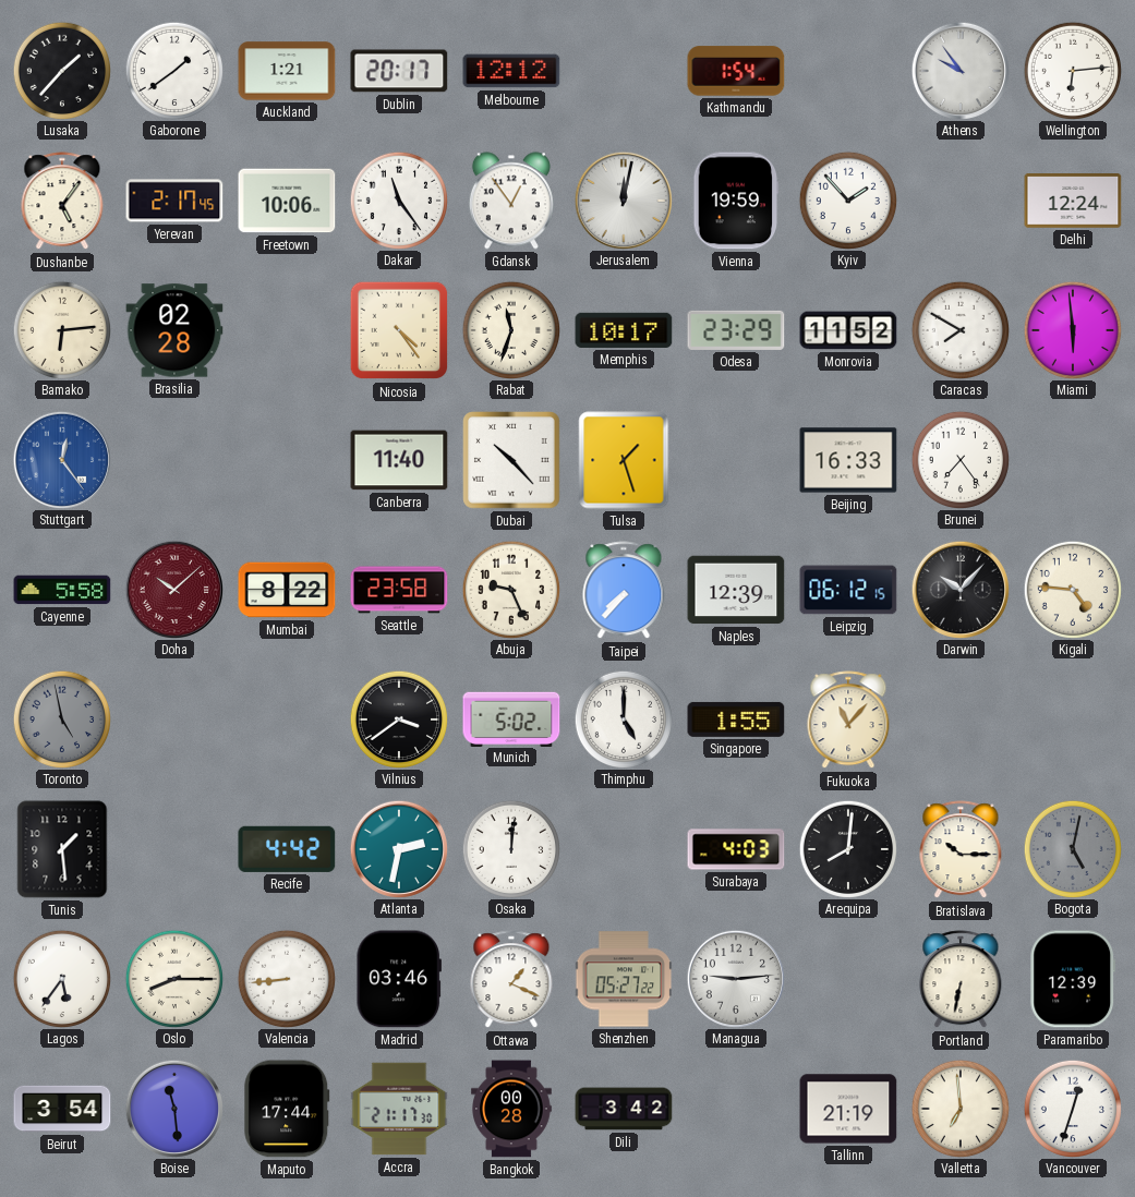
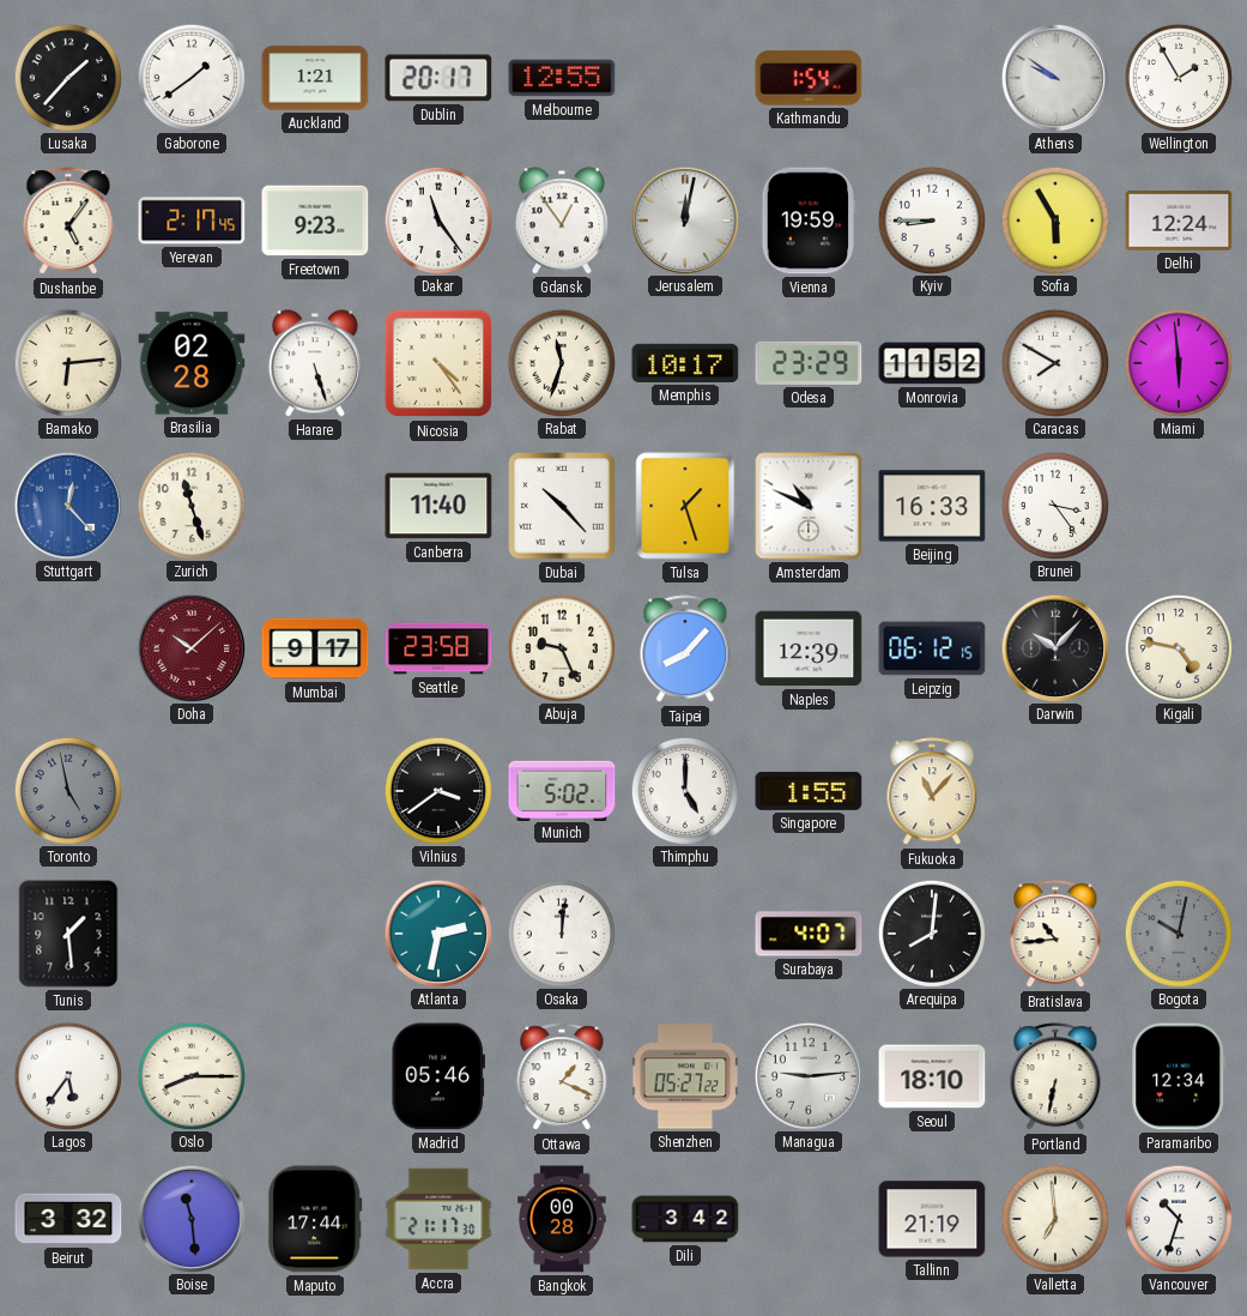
Melbourne: 12:12 -> 12:55 (562, 78)
Athens: 9:54 -> 9:51 (1054, 77)
Wellington: 6:14 -> 1:55 (1178, 77)
Freetown: 10:06 -> 9:23 (315, 221)
Kyiv: 1:53 -> 8:45 (931, 219)
Sofia: none -> 5:55 (1054, 219)
Harare: none -> 5:27 (315, 363)
Stuttgart: 12:24 -> 12:23 (67, 505)
Zurich: none -> 11:27 (190, 505)
Amsterdam: none -> 10:49 (809, 506)
Brunei: 7:24 -> 3:24 (1054, 505)
Cayenne: 5:58 -> none (62, 590)
Mumbai: 8:22 -> 9:17 (315, 648)
Taipei: 7:37 -> 8:07 (685, 650)
Kigali: 4:46 -> 4:47 (1178, 647)
Recife: 4:42 -> none (287, 849)
Surabaya: 4:03 -> 4:07 (809, 934)
Bratislava: 10:15 -> 10:44 (1055, 935)
Bogota: 5:02 -> 10:02 (1178, 932)
Valencia: 8:44 -> none (286, 978)
Madrid: 03:46 -> 05:46 (438, 1076)
Seoul: none -> 18:10 (932, 1076)
Paramaribo: 12:39 -> 12:34 (1179, 1076)
Beirut: 3:54 -> 3:32 (68, 1219)
Vancouver: 12:33 -> 10:33 (1178, 1218)
